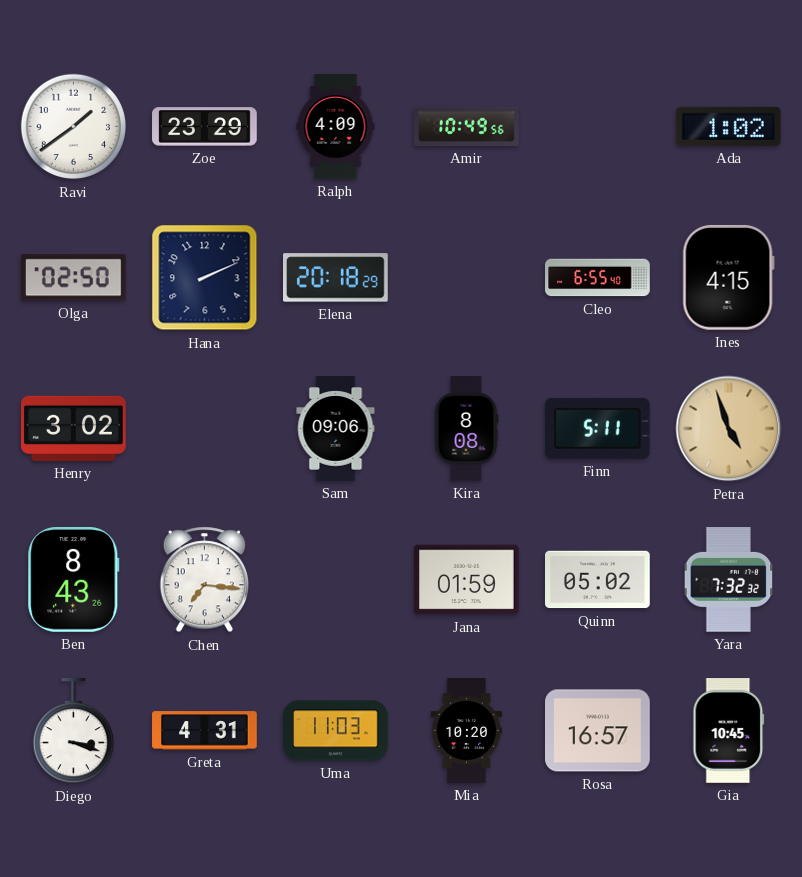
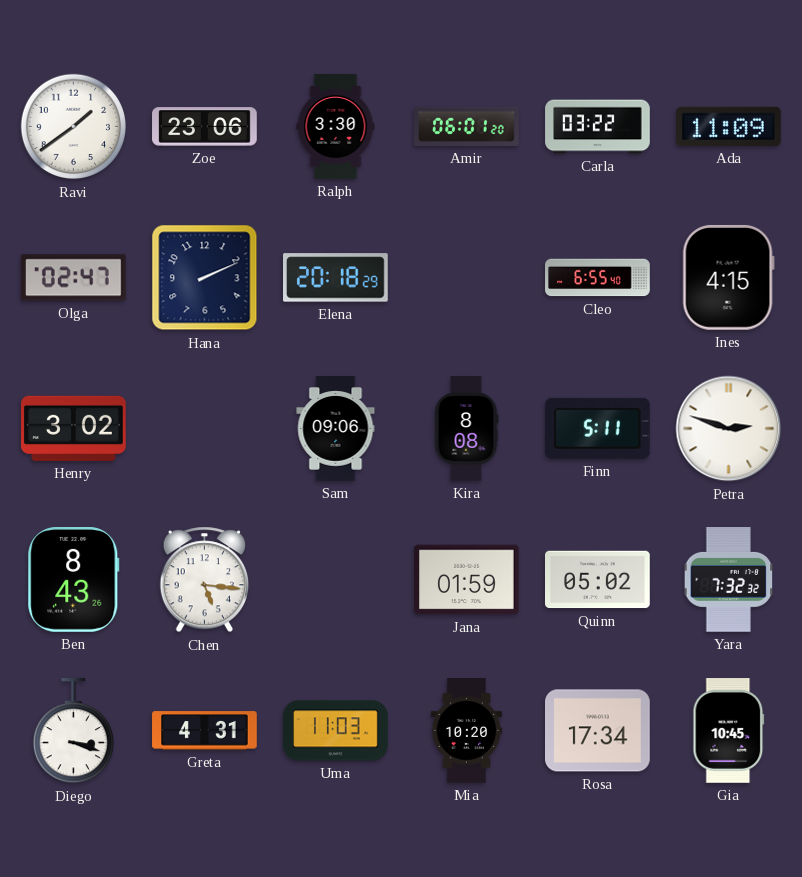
Zoe: 23:29 -> 23:06 (205, 127)
Ralph: 4:09 -> 3:30 (336, 127)
Amir: 10:49 -> 06:01 (467, 126)
Carla: none -> 03:22 (598, 127)
Ada: 1:02 -> 11:09 (729, 126)
Olga: 02:50 -> 02:47 (74, 278)
Petra: 4:57 -> 2:48 (729, 429)
Petra dial: champagne -> white (729, 429)
Chen: 7:16 -> 5:16 (204, 580)
Rosa: 16:57 -> 17:34 (598, 731)
